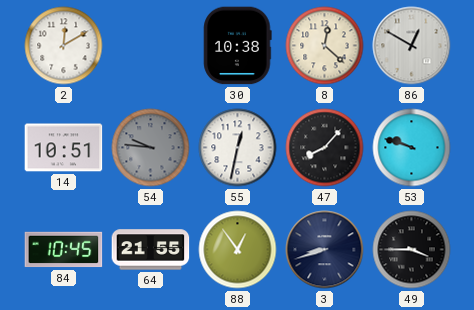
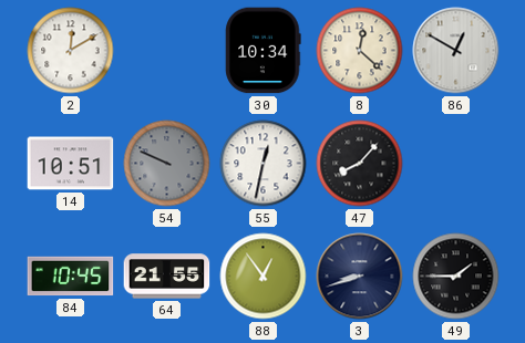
30: 10:38 -> 10:34 (264, 51)
54: 9:46 -> 9:49 (167, 164)
53: 9:48 -> none (412, 148)
49: 3:45 -> 1:45 (456, 277)
